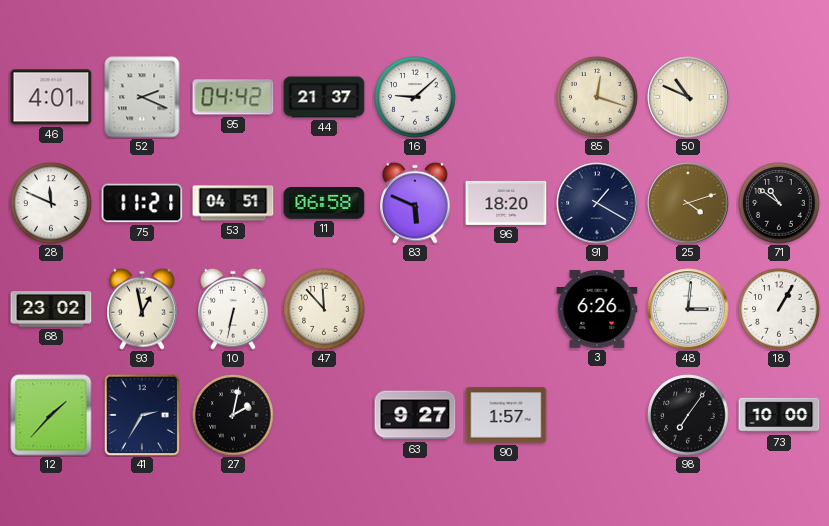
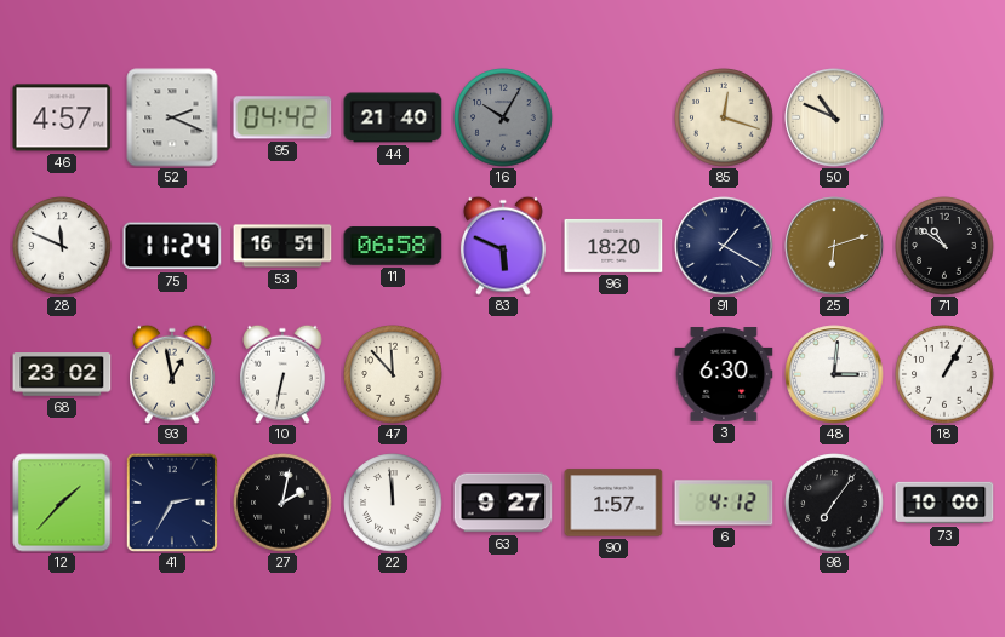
46: 4:01 -> 4:57 (62, 117)
44: 21:37 -> 21:40 (393, 117)
16: 9:08 -> 10:05 (503, 117)
16 dial: white -> grey (503, 117)
75: 11:21 -> 11:24 (172, 246)
53: 04:51 -> 16:51 (282, 246)
25: 4:12 -> 6:12 (834, 246)
3: 6:26 -> 6:30 (724, 374)
22: none -> 11:59 (393, 503)
6: none -> 4:12 (724, 503)
